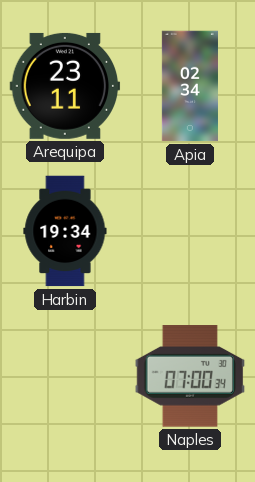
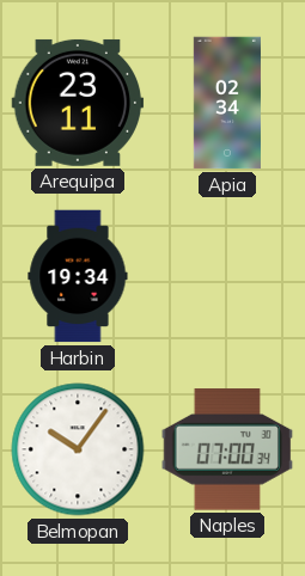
Belmopan: none -> 10:06 (78, 449)
